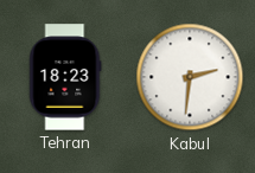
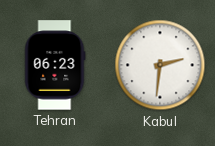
Tehran: 18:23 -> 06:23 (55, 65)
